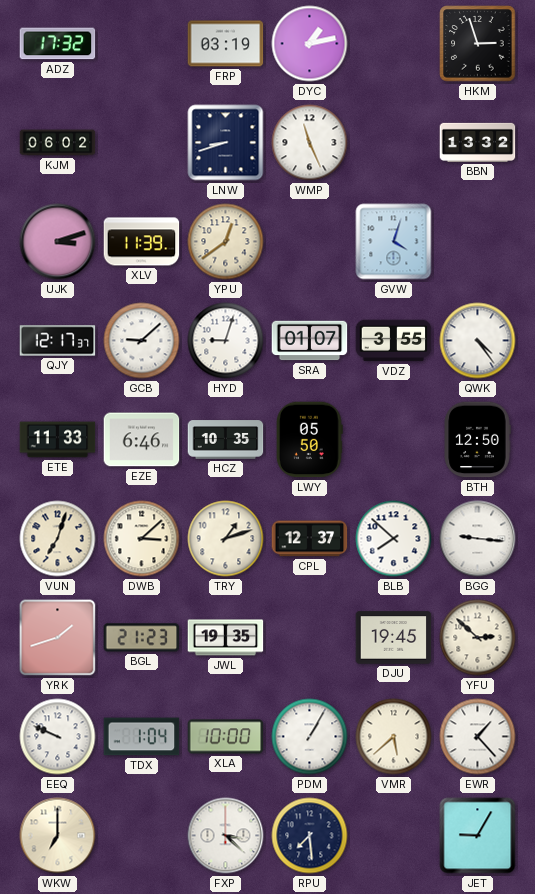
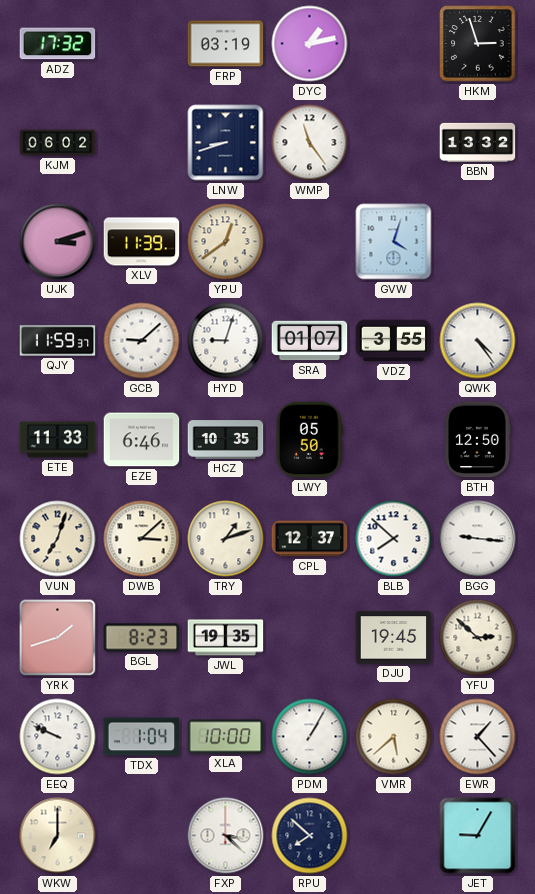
WMP: 11:26 -> 11:24 (310, 143)
QJY: 12:17 -> 11:59 (58, 341)
BGL: 21:23 -> 8:23 (142, 638)
RPU: 7:29 -> 7:52 (310, 836)
